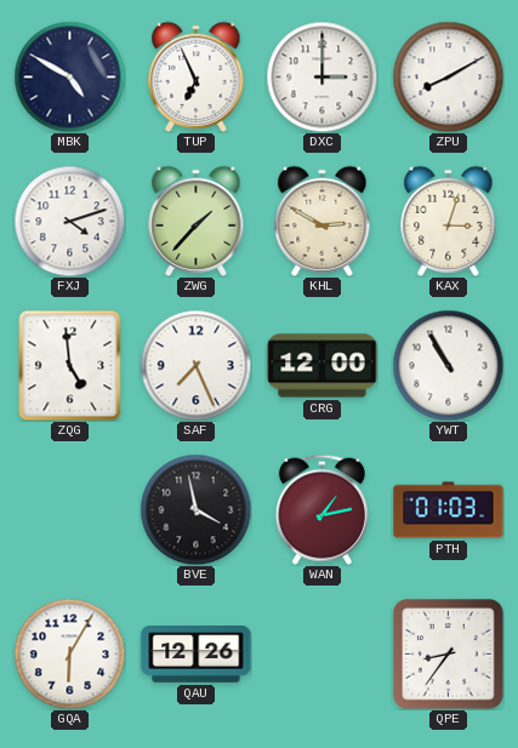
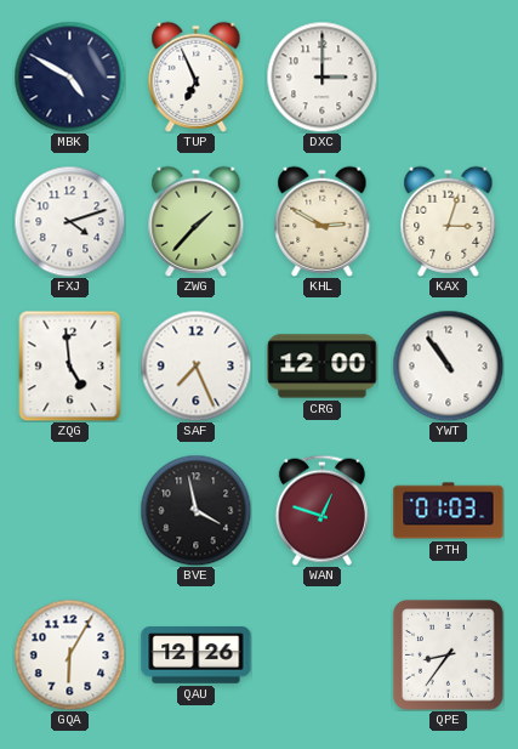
ZPU: 8:10 -> none (448, 76)
YWT: 10:55 -> 10:54 (448, 365)
WAN: 1:13 -> 12:48 (321, 510)
